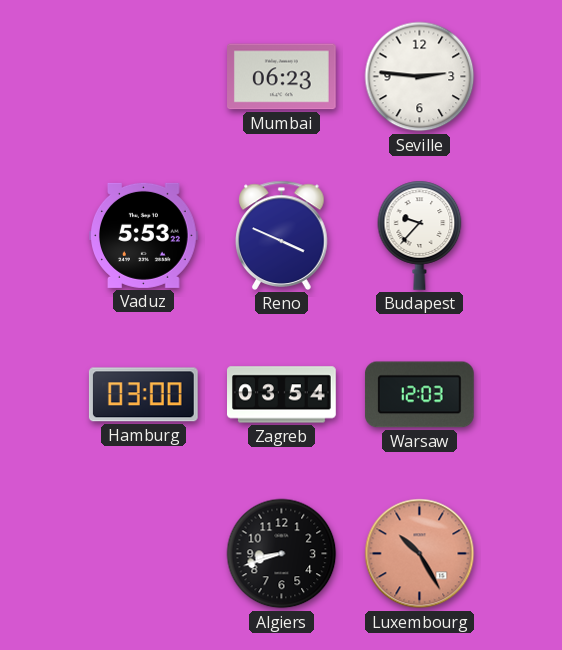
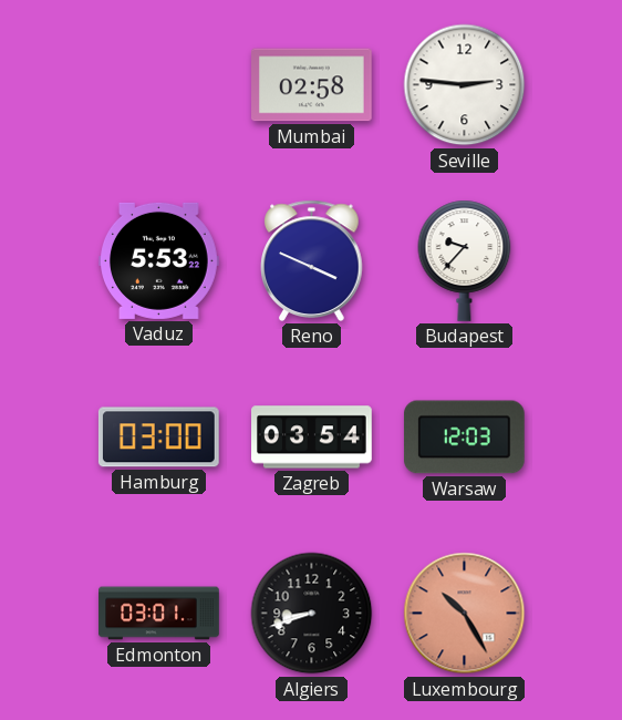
Mumbai: 06:23 -> 02:58 (312, 85)
Edmonton: none -> 03:01 (159, 614)
